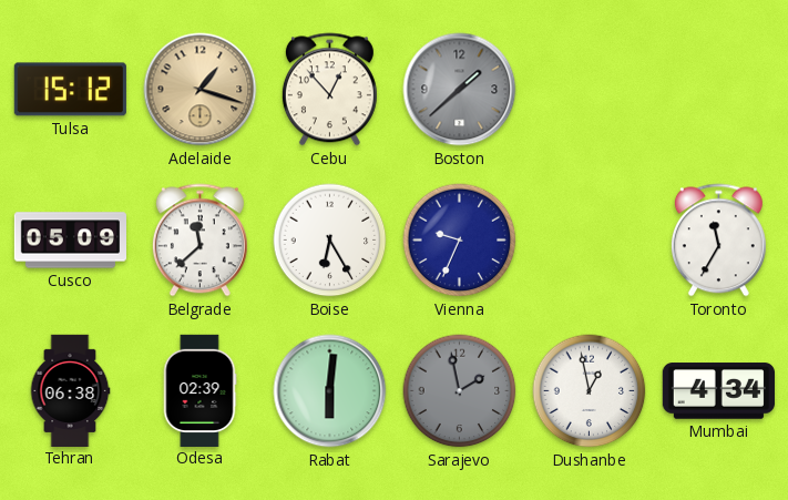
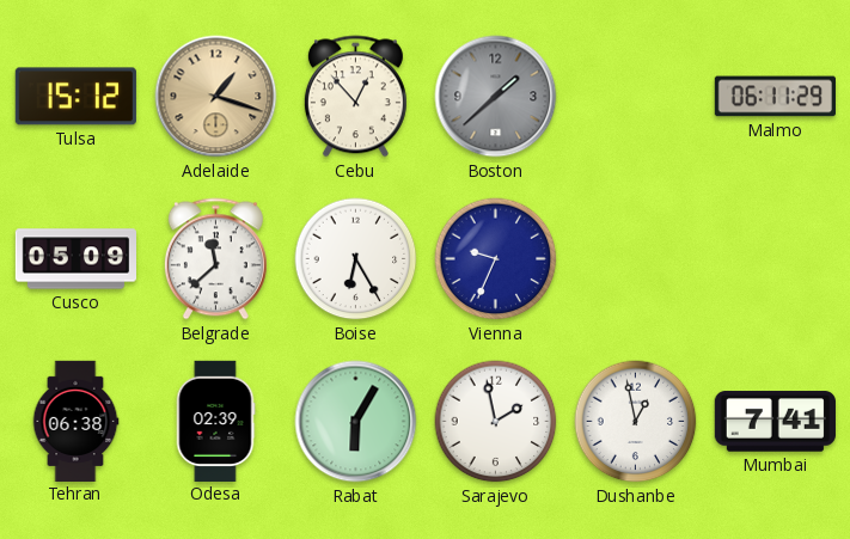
Malmo: none -> 06:11 (775, 97)
Toronto: 11:35 -> none (718, 241)
Rabat: 6:01 -> 6:05 (356, 422)
Sarajevo dial: grey -> white (496, 422)
Mumbai: 4:34 -> 7:41 (775, 422)
